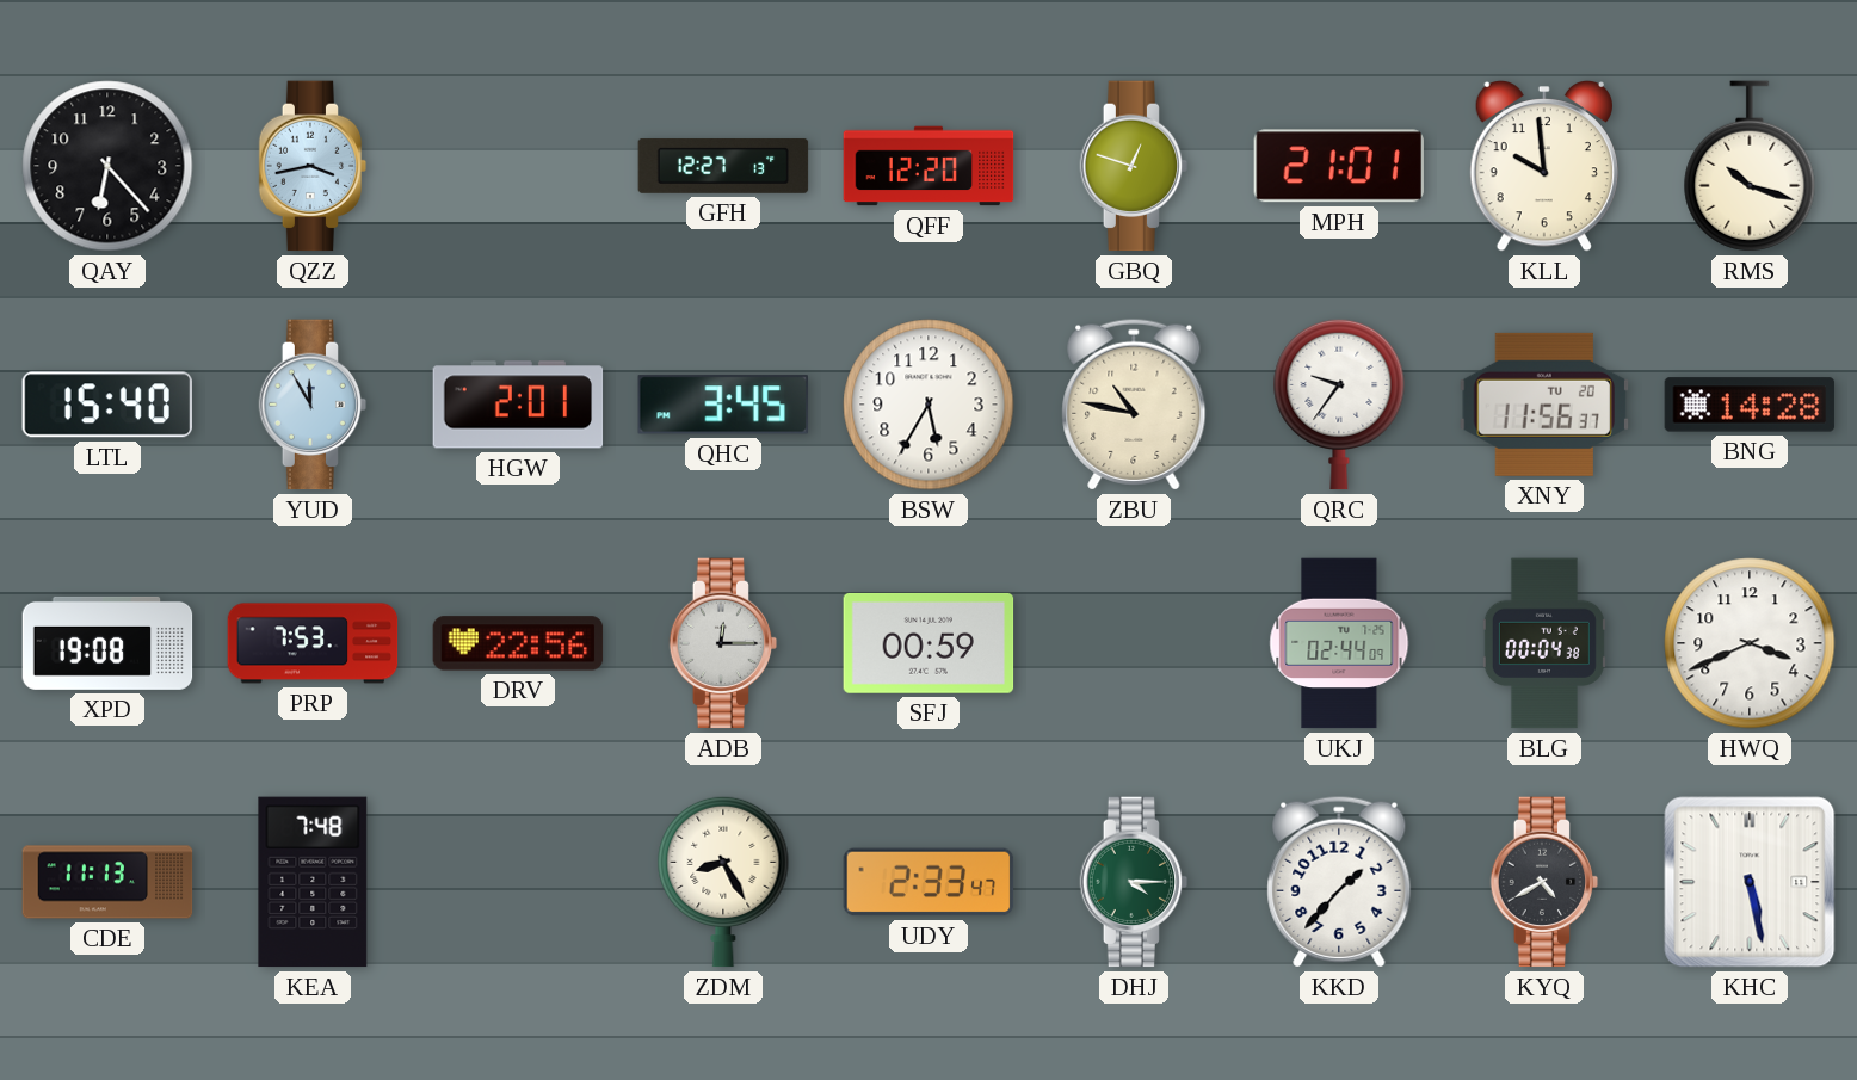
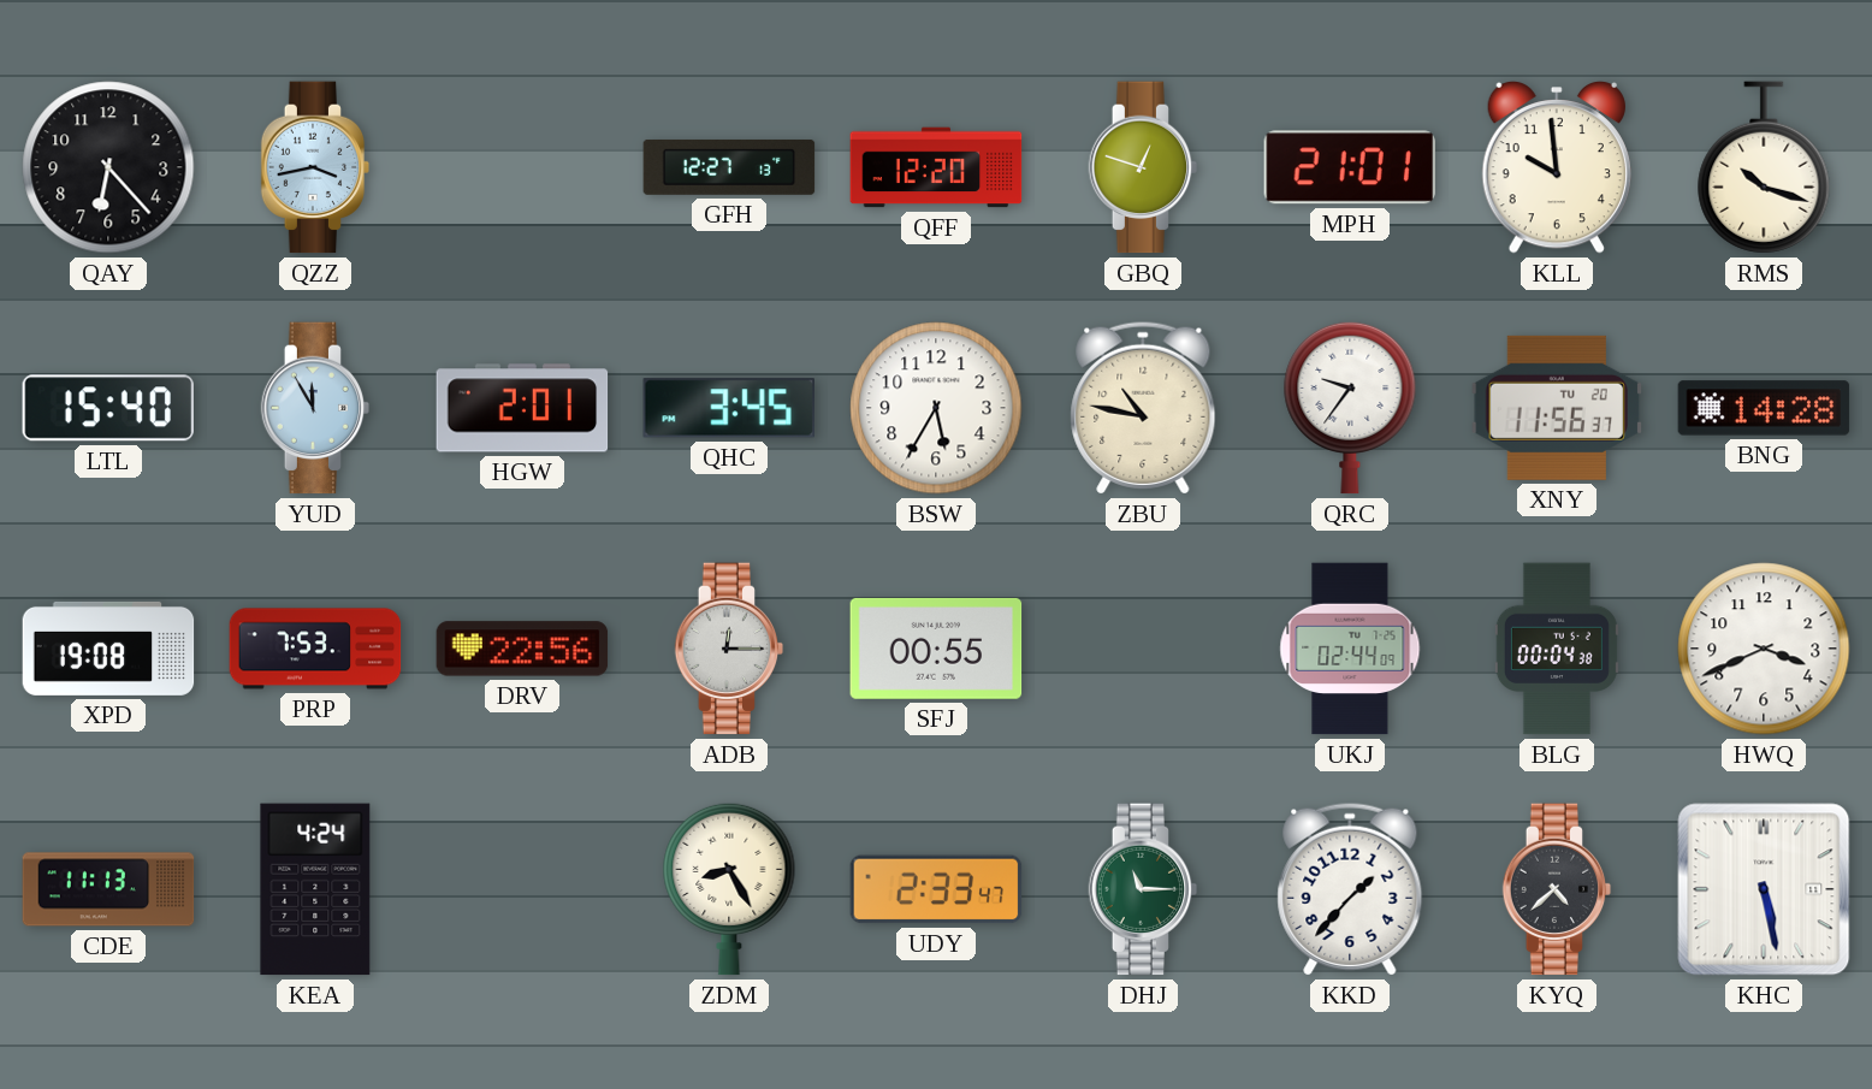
SFJ: 00:59 -> 00:55 (936, 649)
KEA: 7:48 -> 4:24 (315, 889)
DHJ: 4:15 -> 11:15 (1143, 889)
KYQ: 4:40 -> 4:38 (1557, 889)
